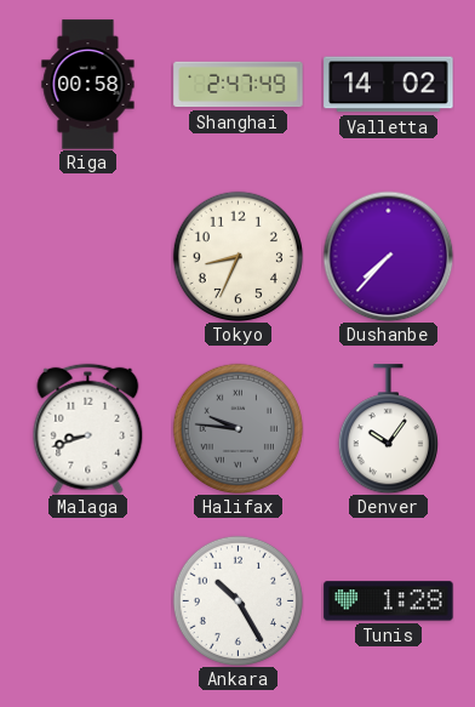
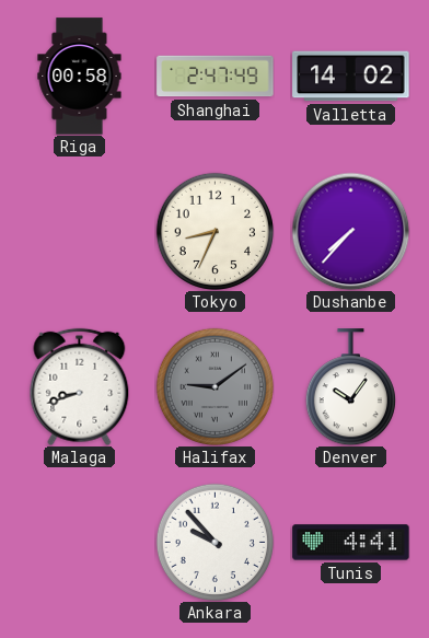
Halifax: 9:46 -> 9:09 (215, 386)
Ankara: 10:25 -> 9:53 (215, 542)
Tunis: 1:28 -> 4:41 (351, 543)
